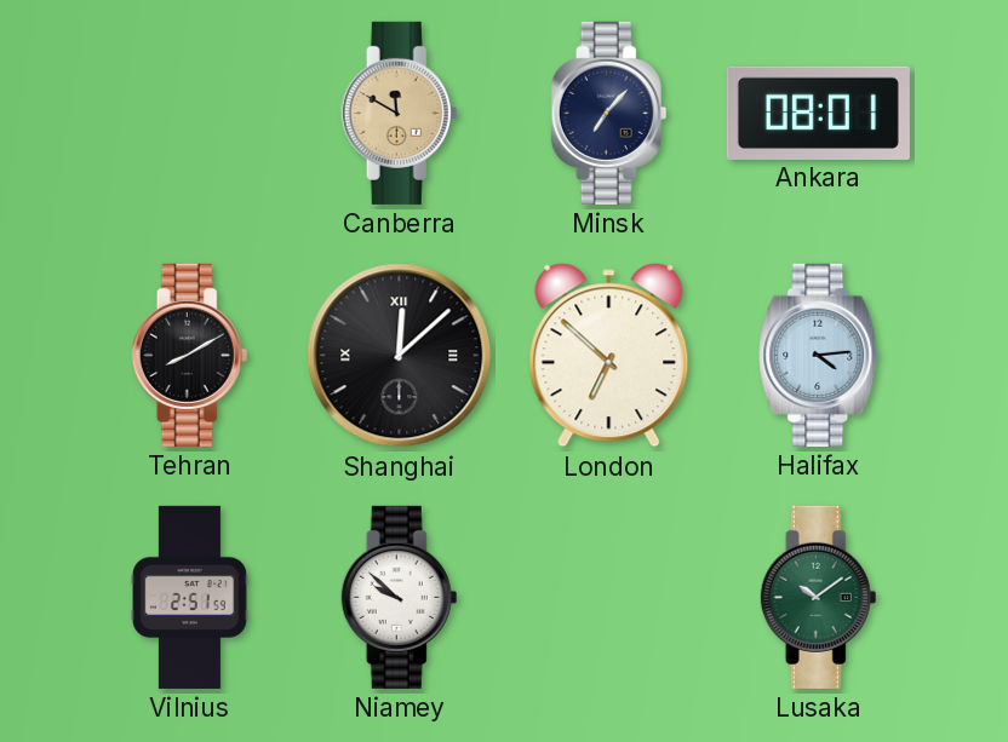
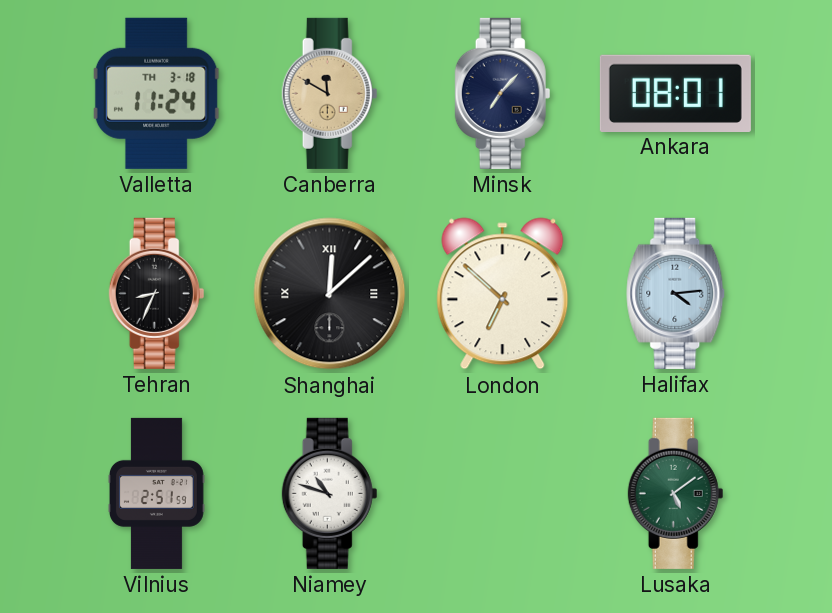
Valletta: none -> 11:24 (156, 93)
Tehran: 8:10 -> 8:34 (157, 293)
Niamey: 9:52 -> 10:48 (330, 493)
Lusaka: 10:09 -> 5:09 (676, 493)
